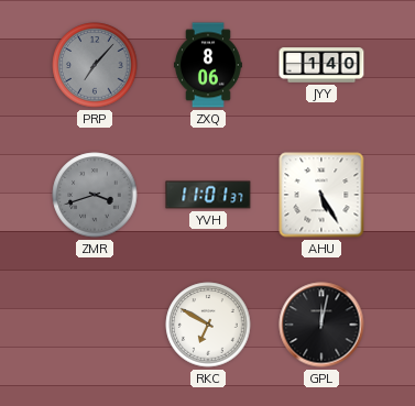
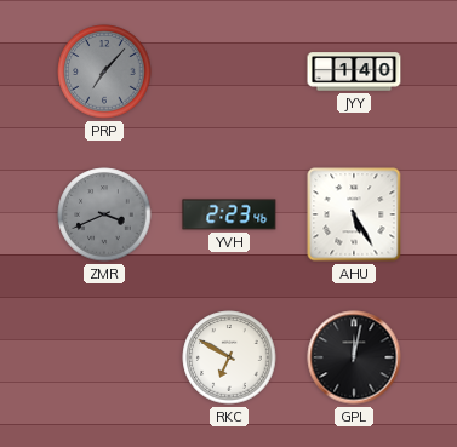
ZXQ: 8:06 -> none (208, 65)
ZMR: 3:42 -> 3:41 (104, 214)
YVH: 11:01 -> 2:23 (229, 214)
